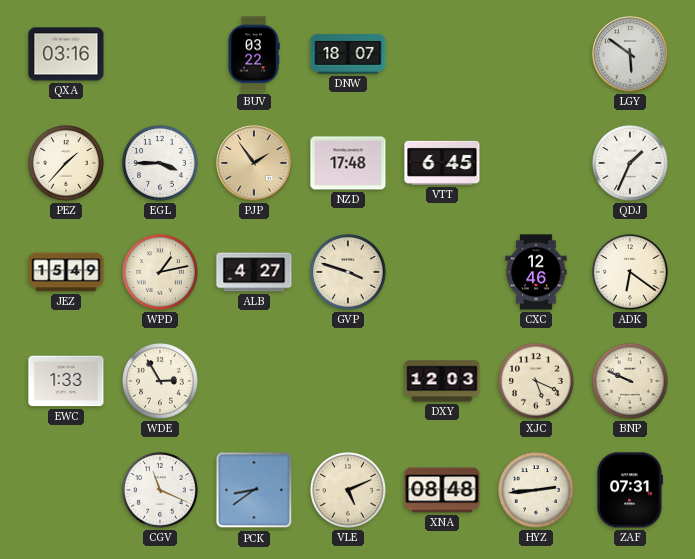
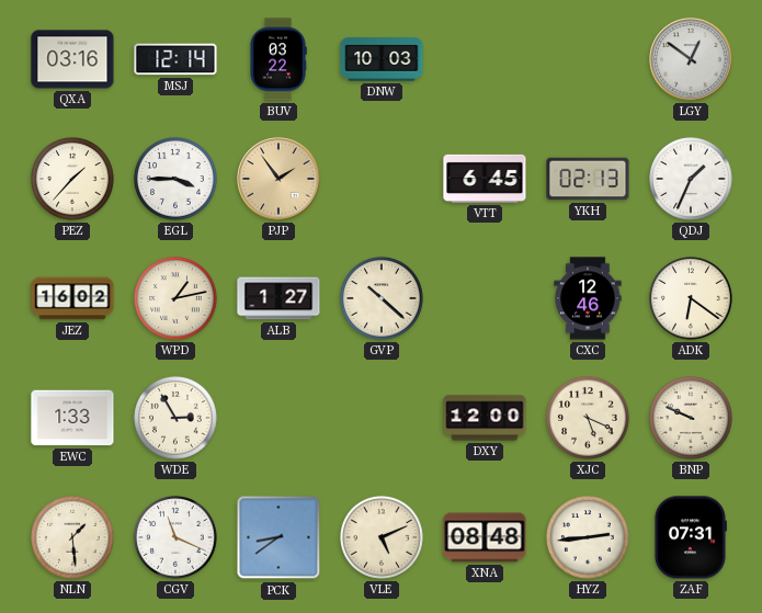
MSJ: none -> 12:14 (175, 59)
DNW: 18:07 -> 10:03 (382, 59)
LGY: 5:51 -> 12:51 (691, 59)
NZD: 17:48 -> none (348, 163)
YKH: none -> 02:13 (588, 179)
JEZ: 15:49 -> 16:02 (72, 298)
ALB: 4:27 -> 1:27 (278, 298)
GVP: 3:48 -> 10:22 (383, 299)
DXY: 12:03 -> 12:00 (485, 418)
NLN: none -> 1:29 (73, 538)
